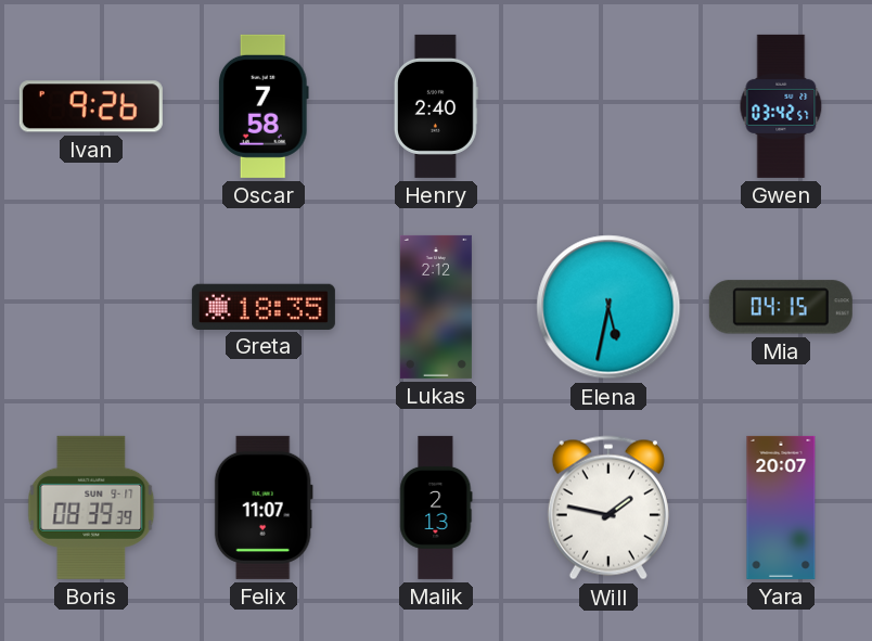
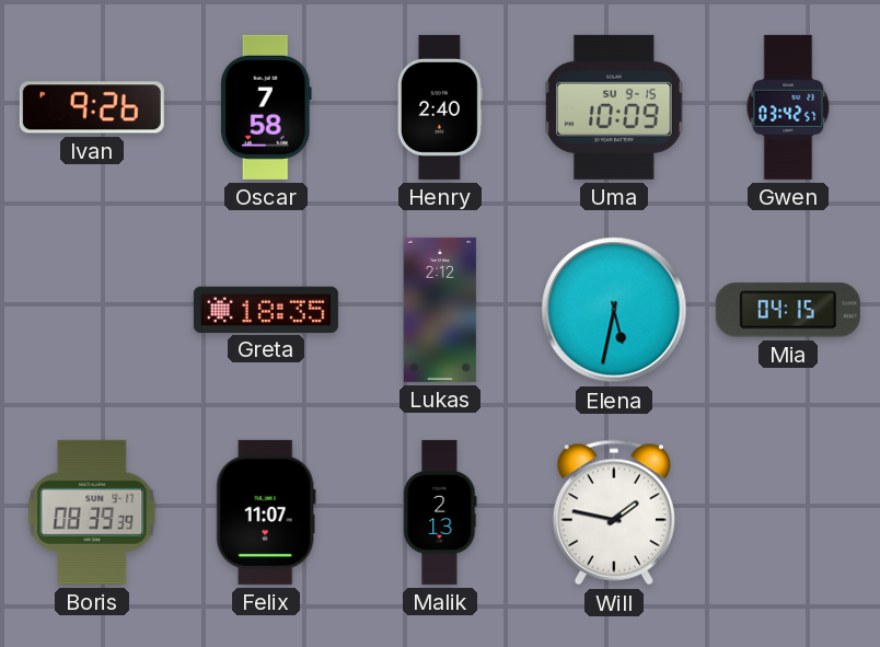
Uma: none -> 10:09 (614, 107)
Yara: 20:07 -> none (781, 508)
